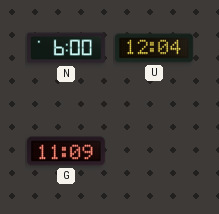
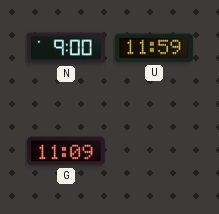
N: 6:00 -> 9:00 (67, 48)
U: 12:04 -> 11:59 (154, 48)
